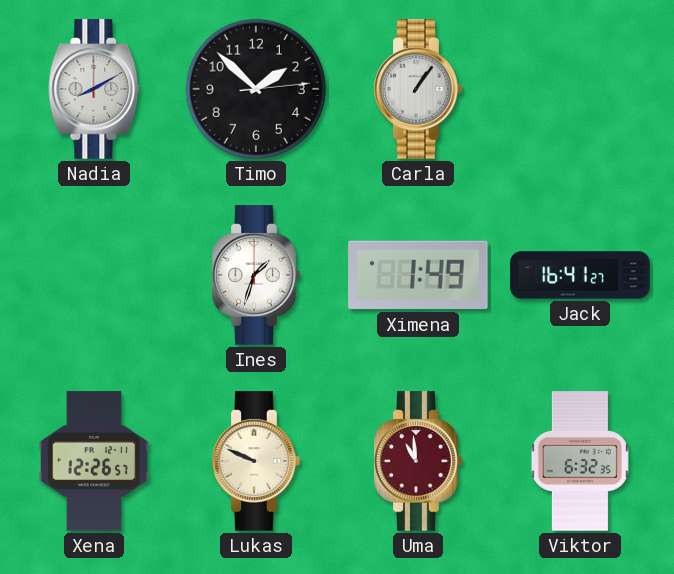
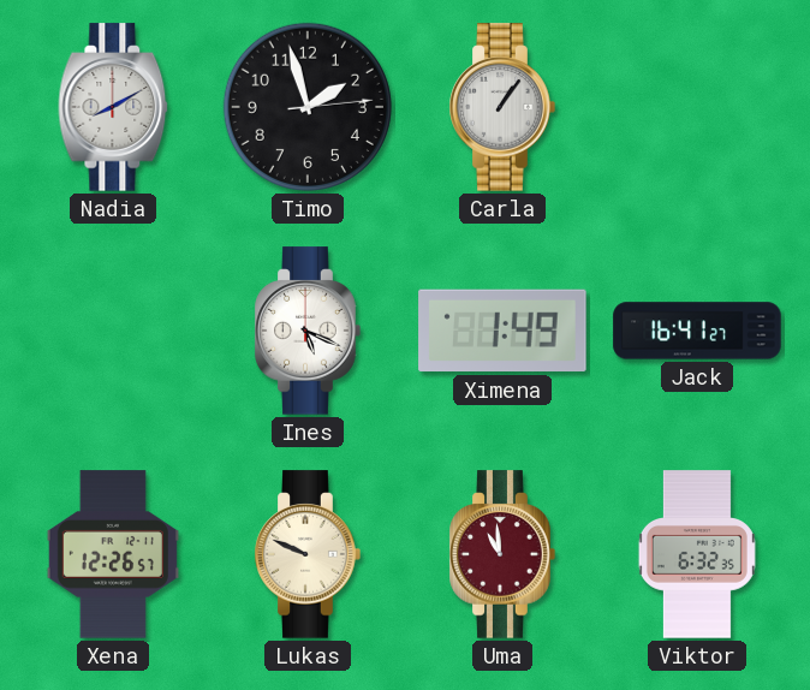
Timo: 1:52 -> 1:57 (308, 107)
Ines: 1:33 -> 5:19 (308, 331)
